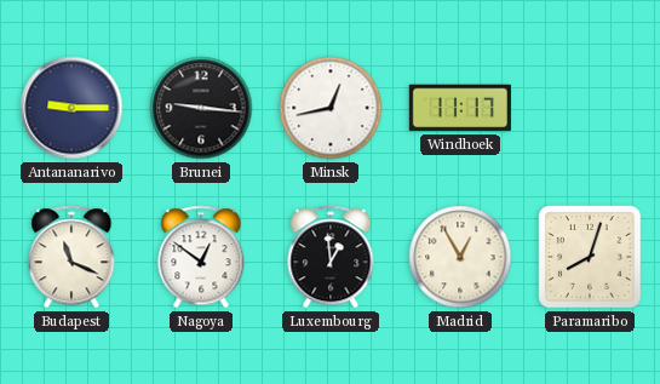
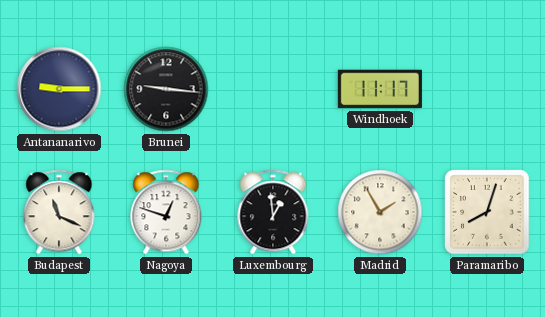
Minsk: 12:43 -> none (331, 108)
Nagoya: 12:51 -> 12:48 (166, 212)
Madrid: 12:55 -> 1:55 (380, 212)
